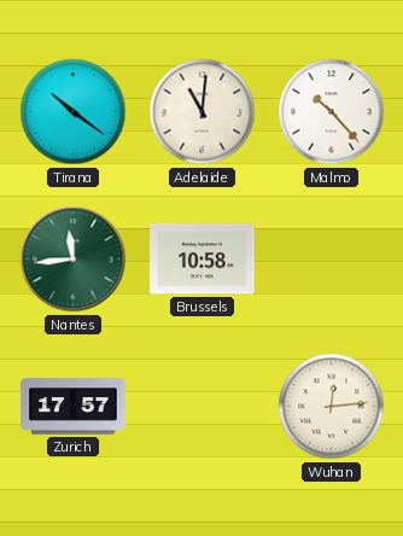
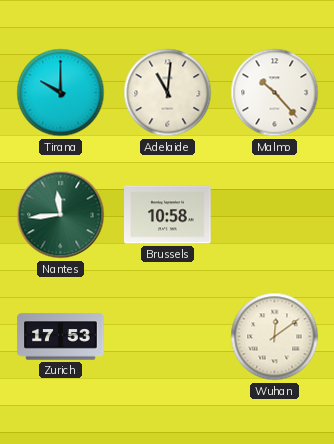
Tirana: 10:21 -> 10:00 (61, 93)
Zurich: 17:57 -> 17:53 (61, 337)
Wuhan: 12:14 -> 12:09 (275, 337)
